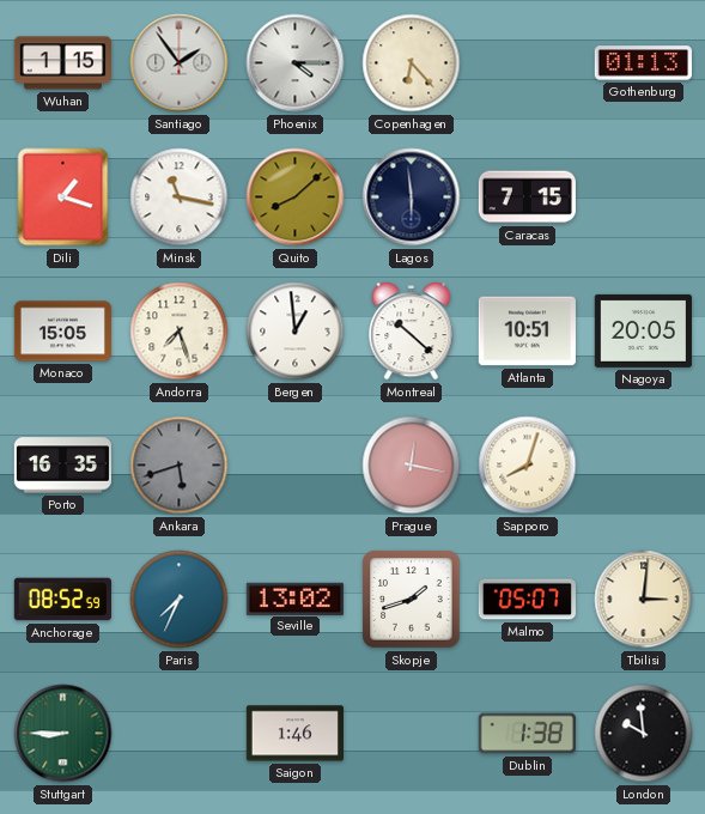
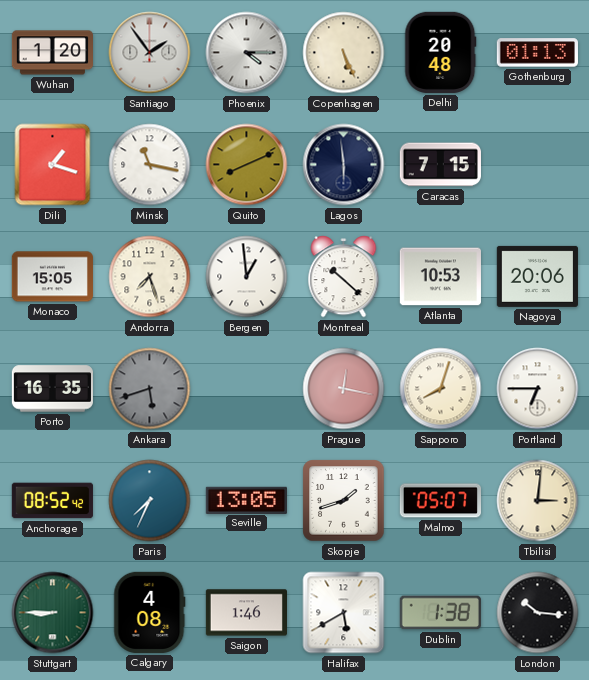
Wuhan: 1:15 -> 1:20 (52, 53)
Copenhagen: 6:23 -> 5:26 (344, 53)
Delhi: none -> 20:48 (441, 52)
Quito: 8:08 -> 8:11 (247, 165)
Atlanta: 10:51 -> 10:53 (440, 277)
Nagoya: 20:05 -> 20:06 (537, 276)
Portland: none -> 6:45 (538, 389)
Anchorage: 08:52:59 -> 08:52:42 (52, 501)
Seville: 13:02 -> 13:05 (246, 500)
Calgary: none -> 4:08 (150, 612)
Halifax: none -> 5:40 (344, 613)
London: 9:59 -> 10:16 (538, 613)
